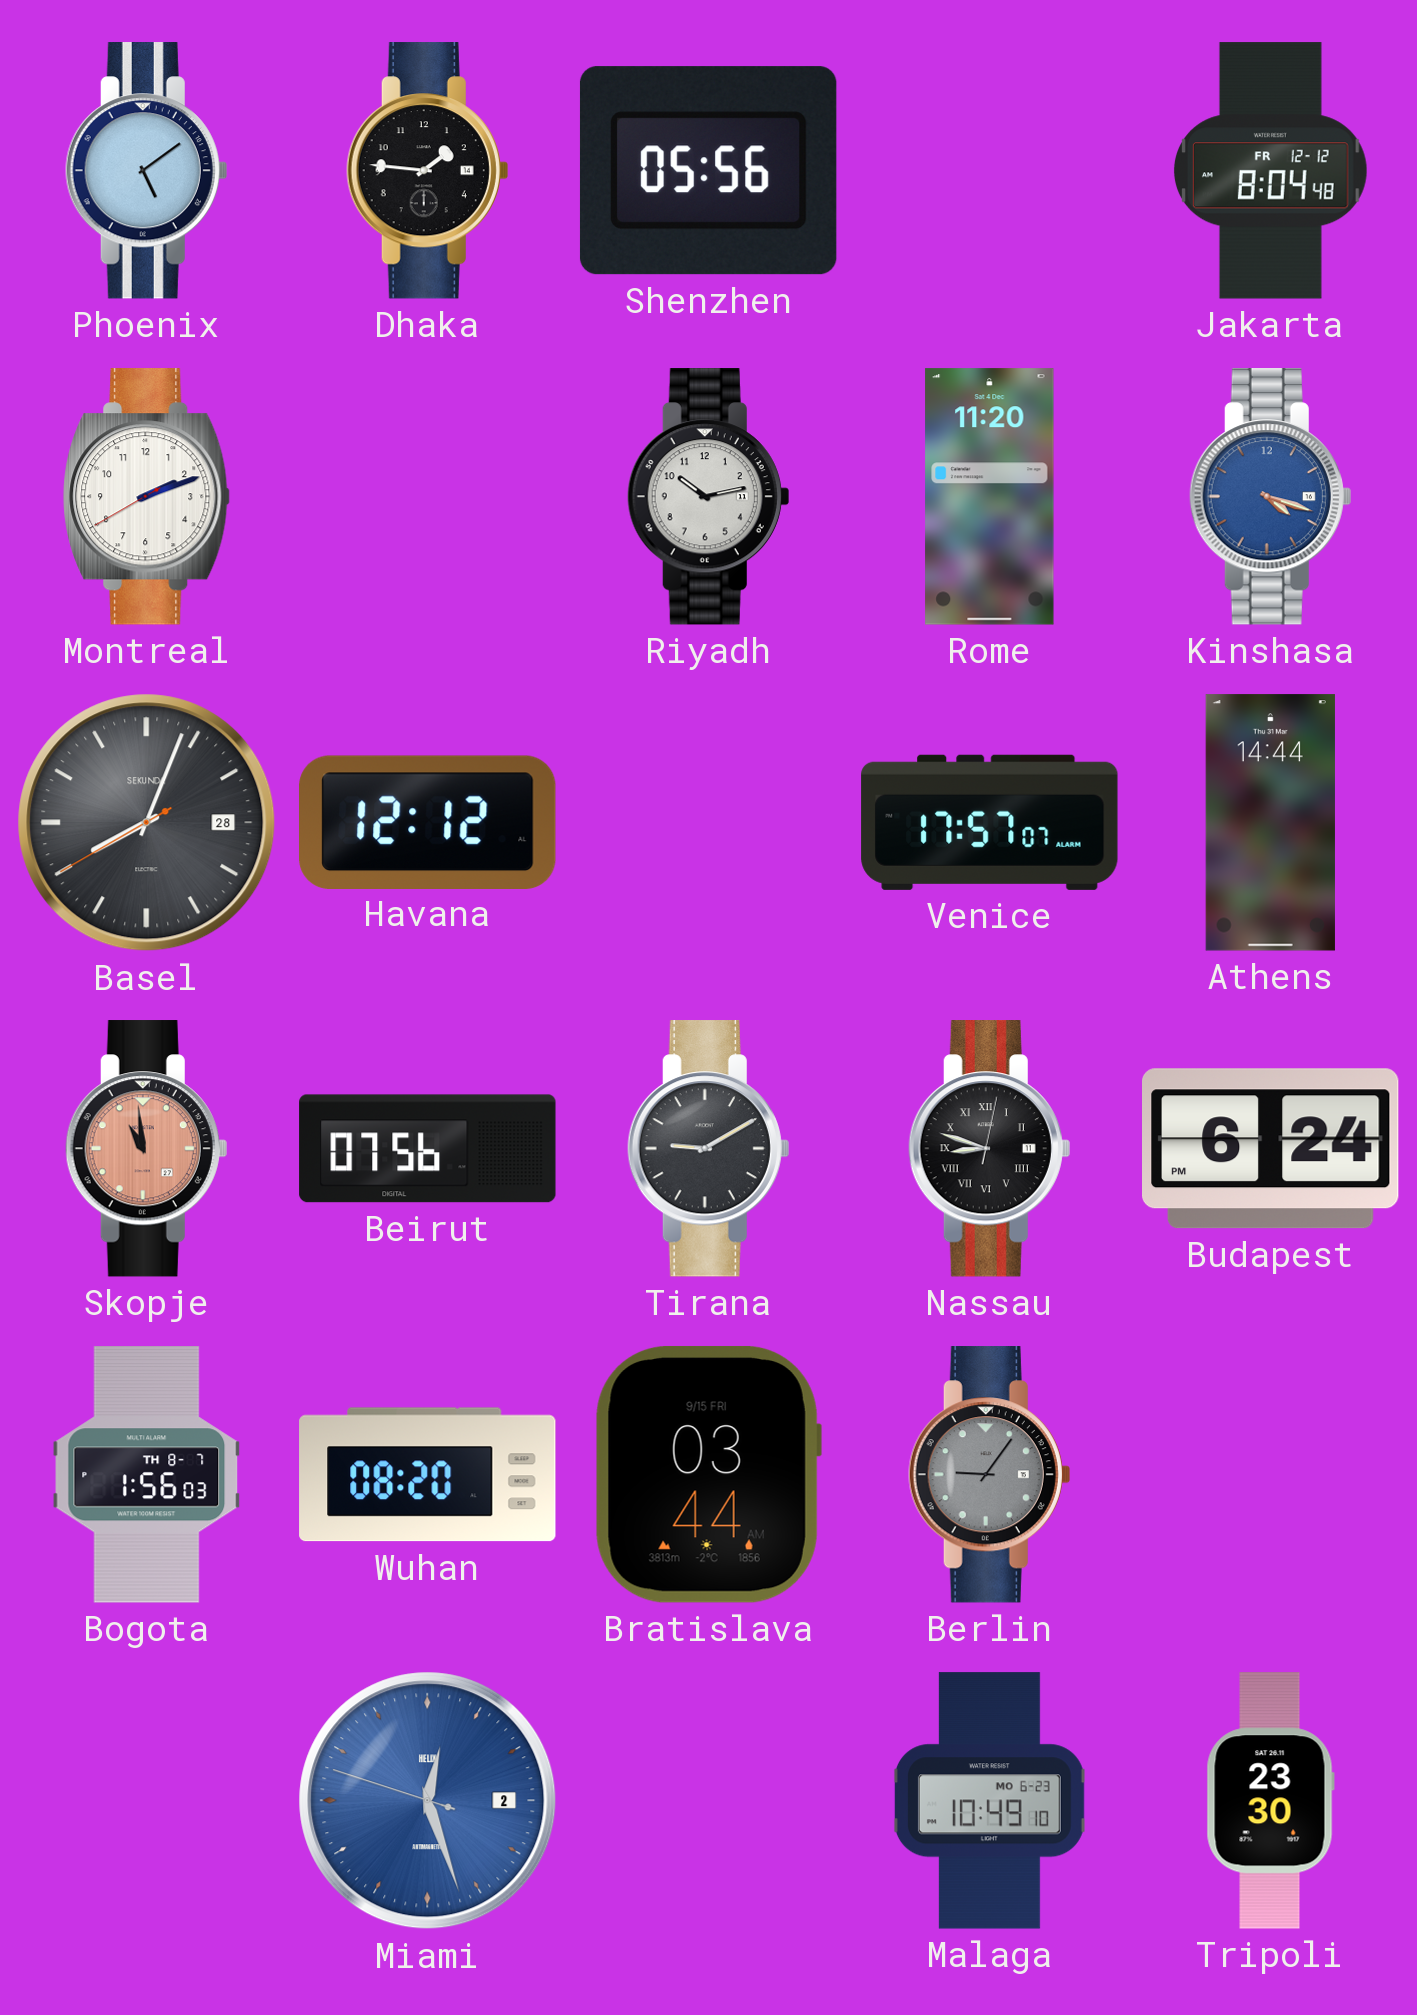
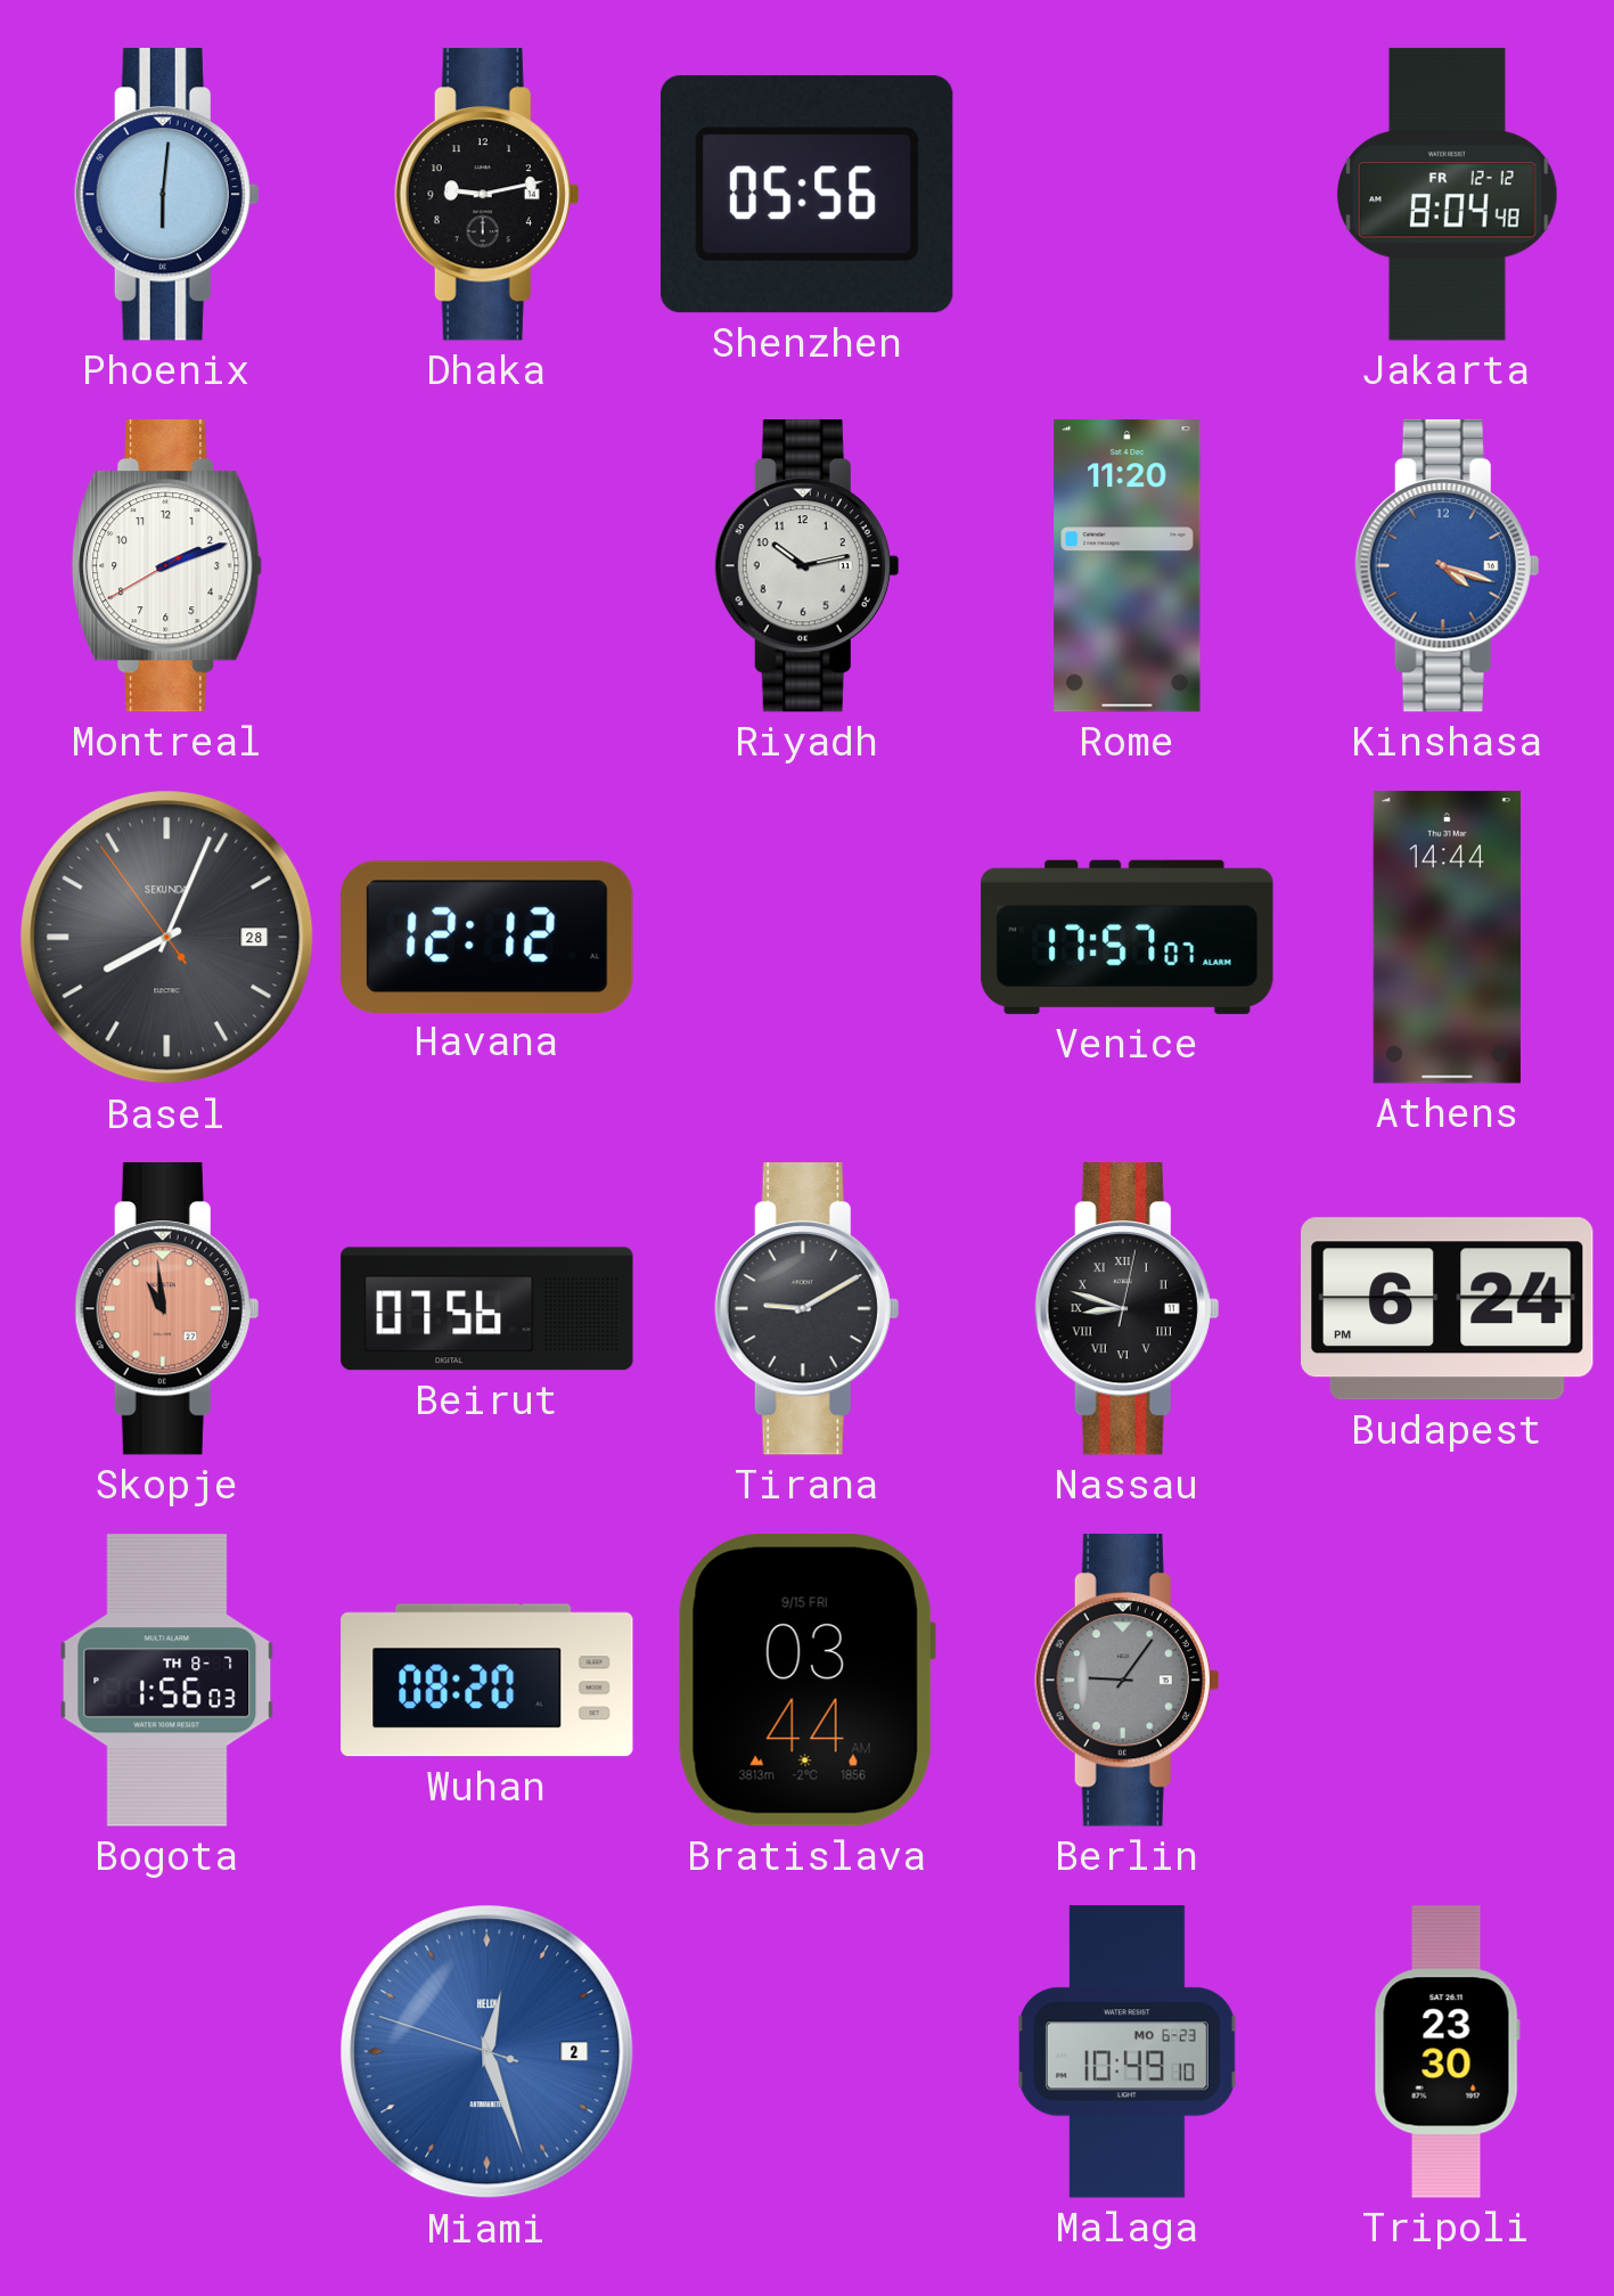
Phoenix: 5:09 -> 6:01 (166, 195)
Dhaka: 1:46 -> 9:13 (486, 195)
Basel: 8:03:40 -> 8:03:54 (167, 938)
